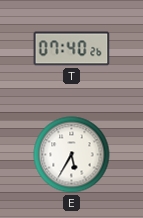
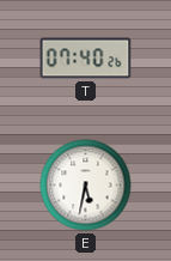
E: 5:35 -> 5:32 (86, 186)
